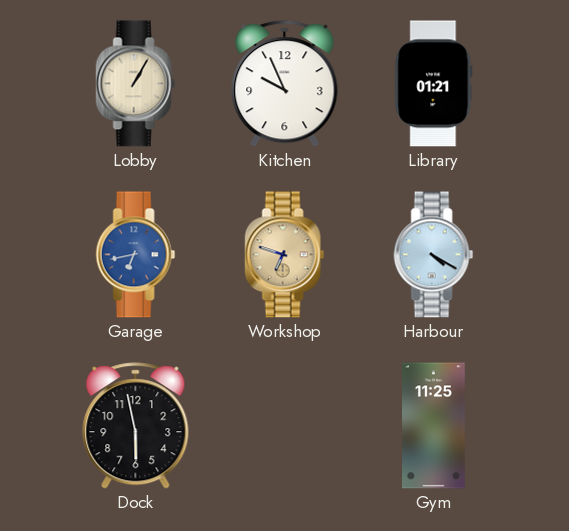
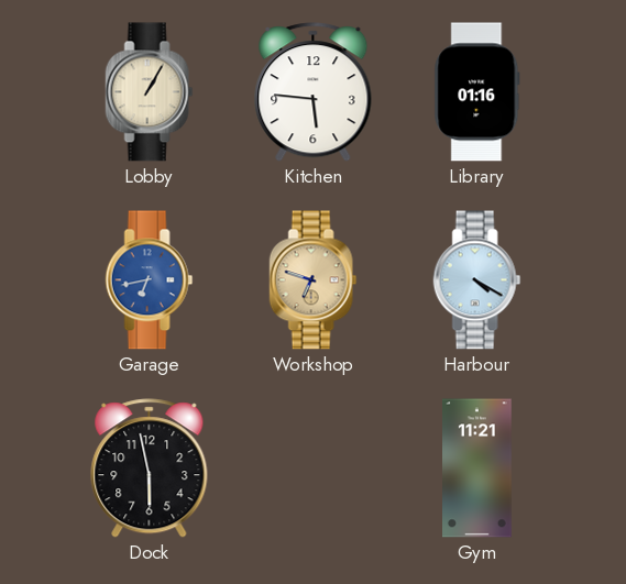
Kitchen: 9:56 -> 5:46 (314, 92)
Library: 01:21 -> 01:16 (477, 92)
Gym: 11:25 -> 11:21 (477, 469)
